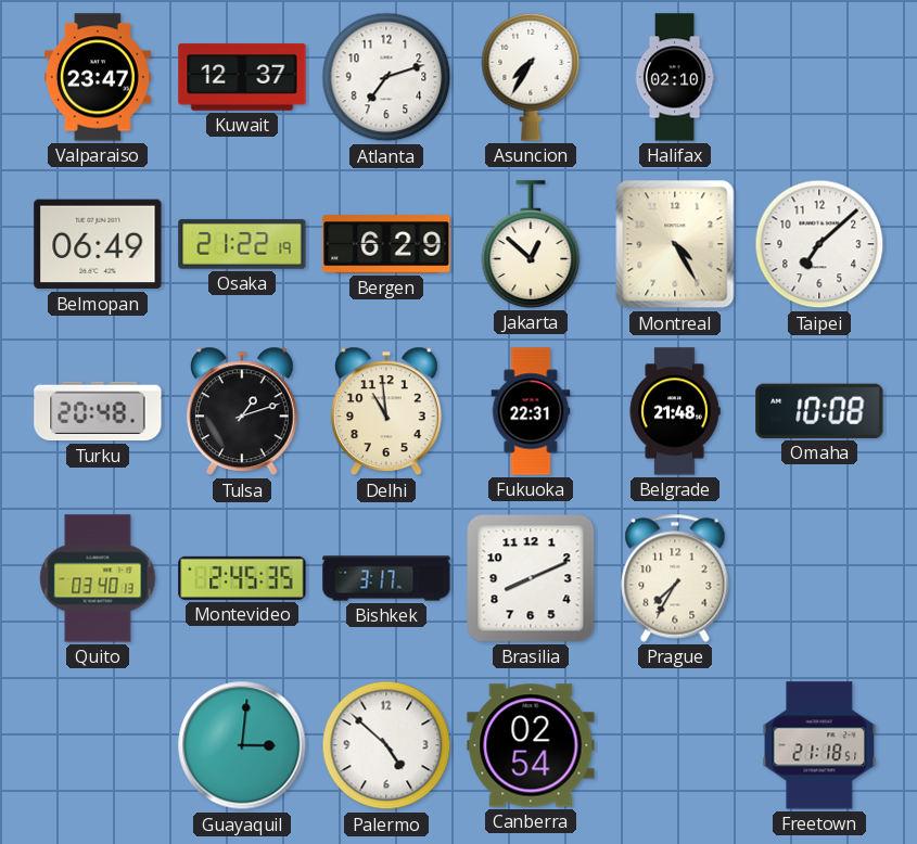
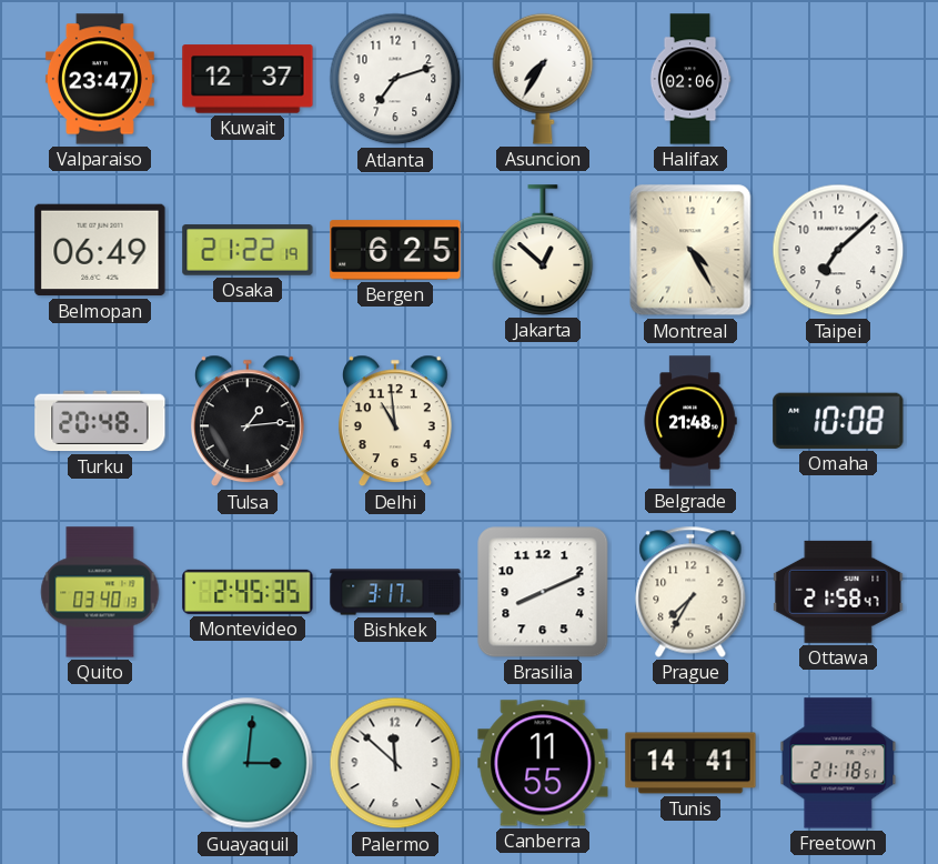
Halifax: 02:10 -> 02:06 (690, 79)
Bergen: 6:29 -> 6:25 (395, 250)
Tulsa: 1:12 -> 1:14 (248, 421)
Fukuoka: 22:31 -> none (531, 411)
Ottawa: none -> 21:58 (838, 592)
Palermo: 4:52 -> 11:52 (395, 763)
Canberra: 02:54 -> 11:55 (543, 763)
Tunis: none -> 14:41 (690, 763)
